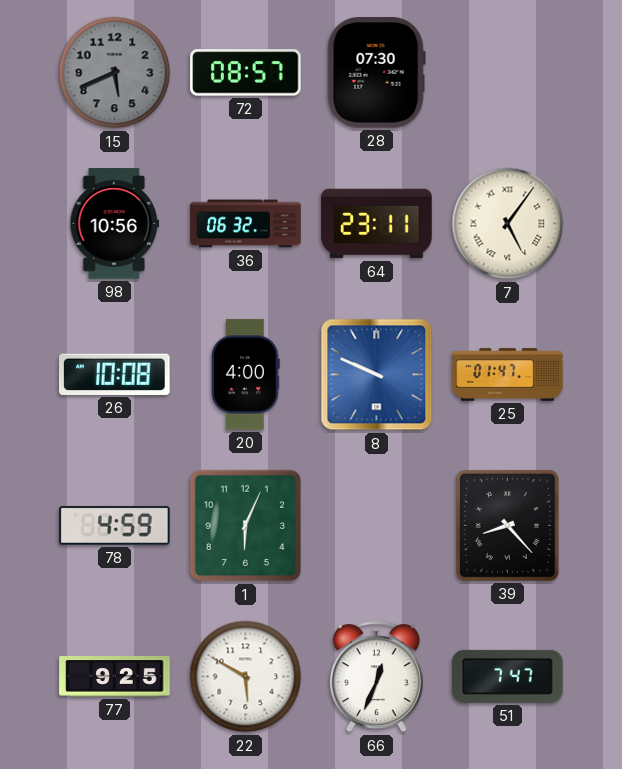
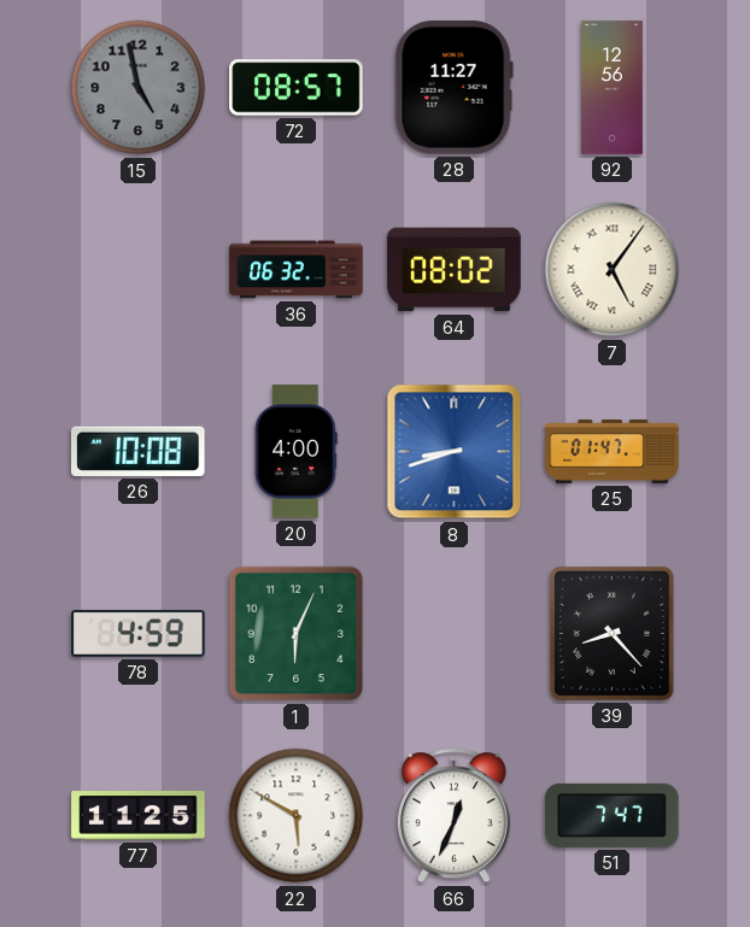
15: 5:41 -> 4:58 (139, 88)
28: 07:30 -> 11:27 (453, 88)
92: none -> 12:56 (613, 88)
98: 10:56 -> none (115, 224)
64: 23:11 -> 08:02 (455, 270)
8: 9:49 -> 8:42 (455, 452)
77: 9:25 -> 11:25 (139, 816)
